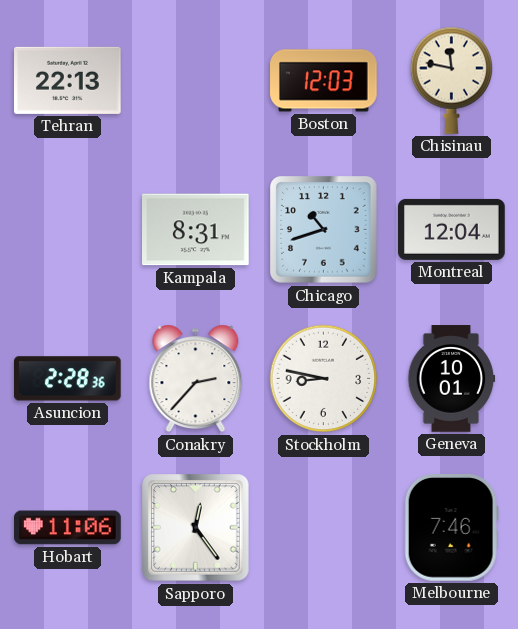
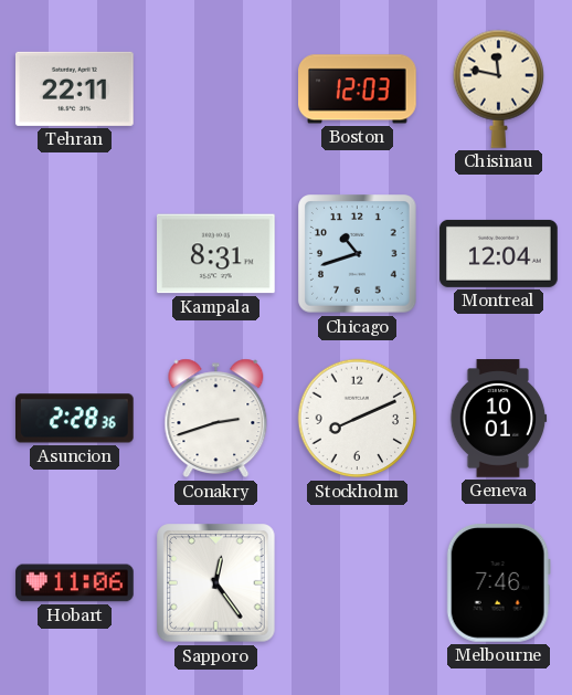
Tehran: 22:13 -> 22:11 (75, 88)
Conakry: 2:37 -> 2:42 (216, 419)
Stockholm: 8:47 -> 8:11 (358, 419)
